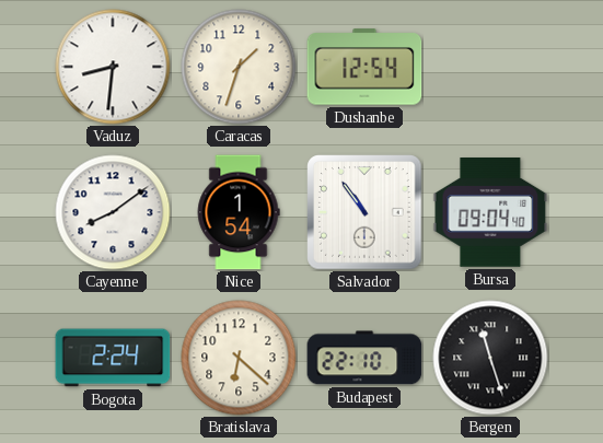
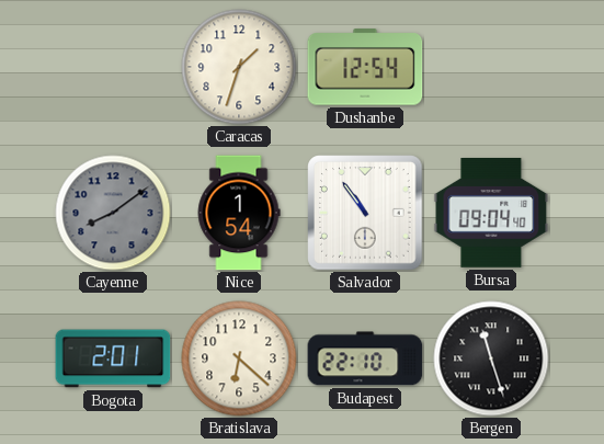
Vaduz: 8:31 -> none (113, 67)
Cayenne dial: white -> grey (113, 213)
Bogota: 2:24 -> 2:01 (113, 358)
